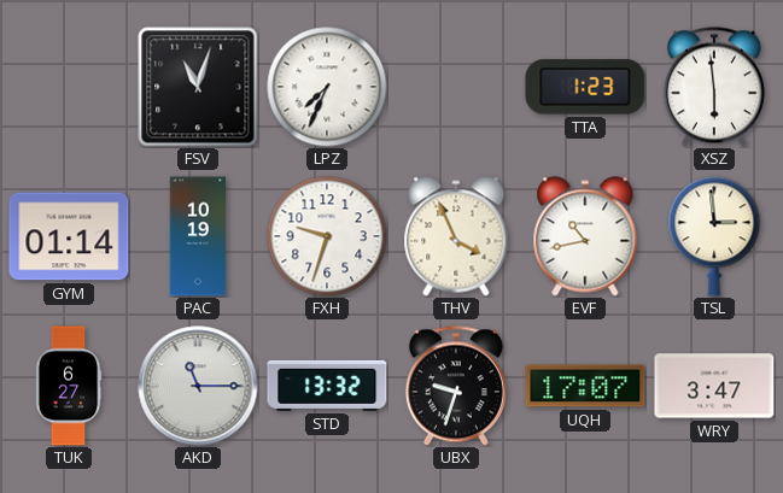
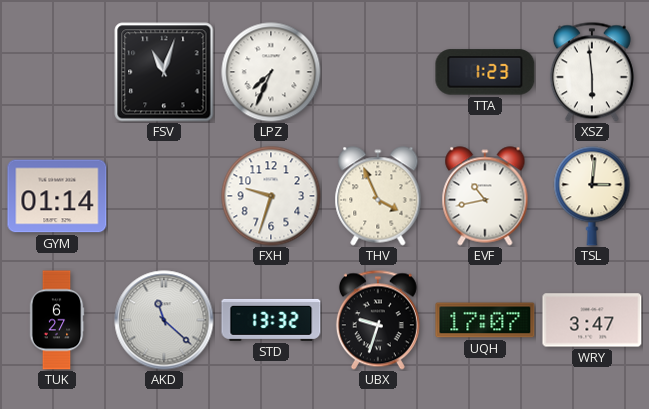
PAC: 10:19 -> none (198, 236)
TSL: 2:59 -> 3:01 (592, 196)
AKD: 11:15 -> 11:22 (164, 320)
